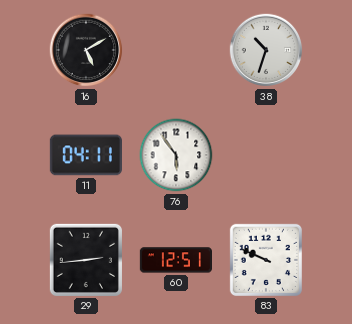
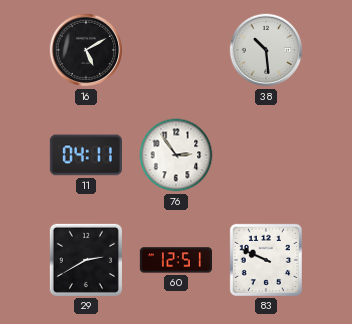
38: 10:33 -> 10:29 (266, 50)
76: 5:54 -> 2:54 (176, 155)
29: 2:44 -> 2:40 (86, 260)
